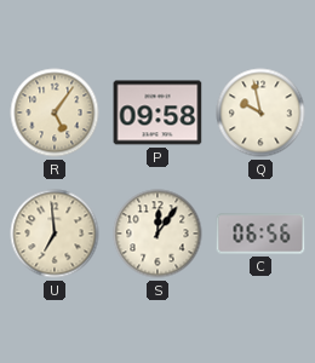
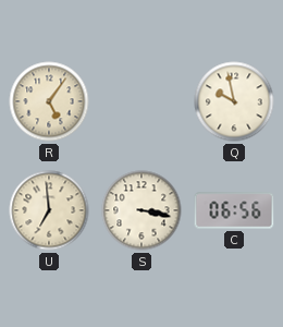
P: 09:58 -> none (157, 113)
S: 12:06 -> 3:17 (141, 210)
